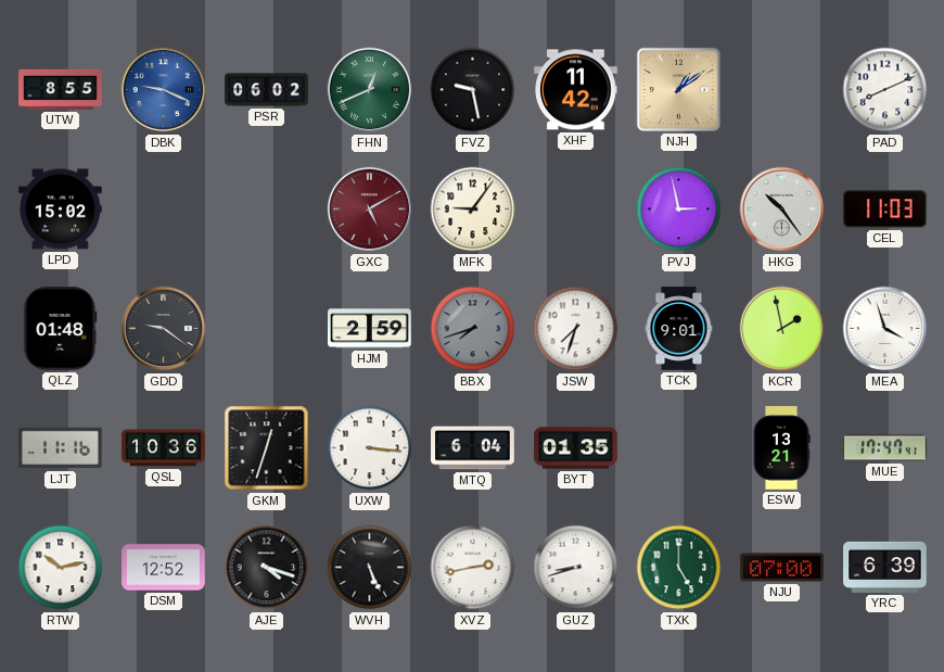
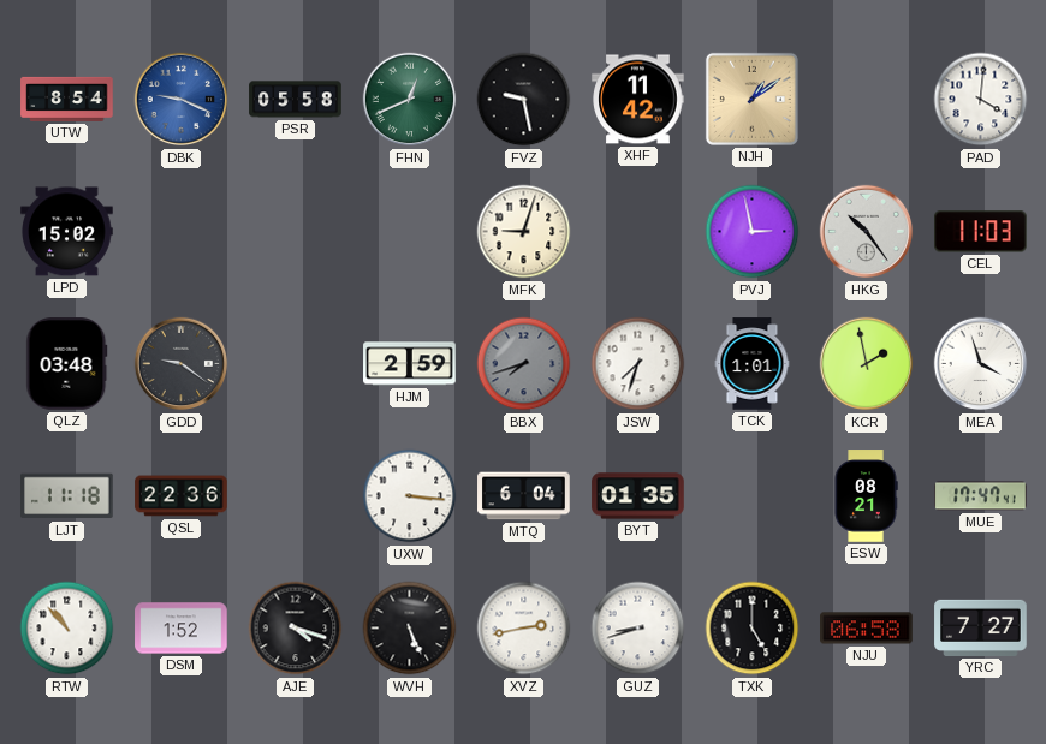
UTW: 8:55 -> 8:54 (67, 99)
PSR: 06:02 -> 05:58 (296, 100)
PAD: 8:11 -> 4:01 (981, 100)
GXC: 5:10 -> none (370, 210)
MFK: 9:06 -> 9:03 (524, 232)
QLZ: 01:48 -> 03:48 (67, 364)
TCK: 9:01 -> 1:01 (753, 364)
LJT: 11:16 -> 11:18 (67, 496)
QSL: 10:36 -> 22:36 (182, 496)
GKM: 12:33 -> none (267, 448)
ESW: 13:21 -> 08:21 (866, 496)
RTW: 10:13 -> 10:53 (67, 629)
DSM: 12:52 -> 1:52 (182, 629)
TXK dial: green -> black (753, 629)
NJU: 07:00 -> 06:58 (867, 629)
YRC: 6:39 -> 7:27 (981, 627)
